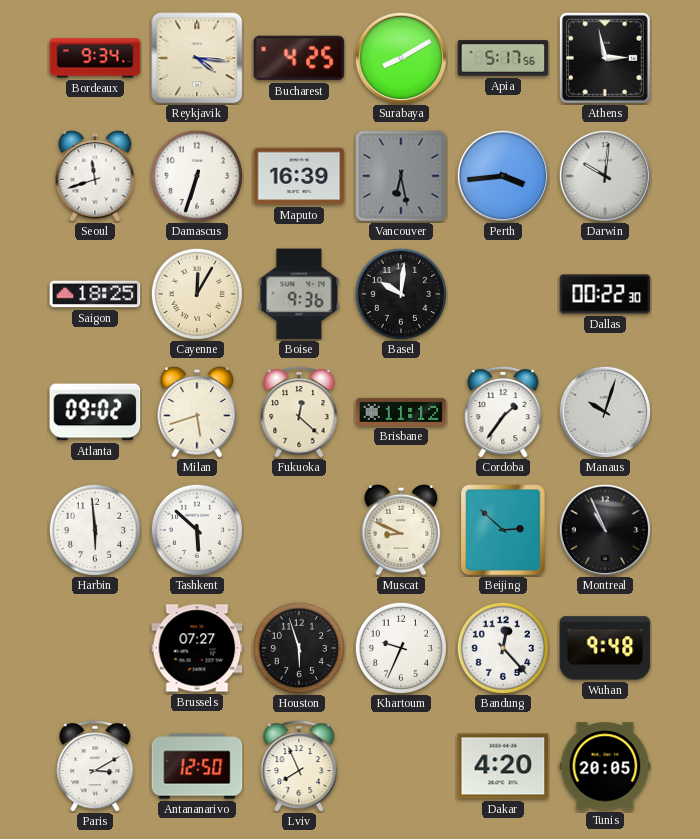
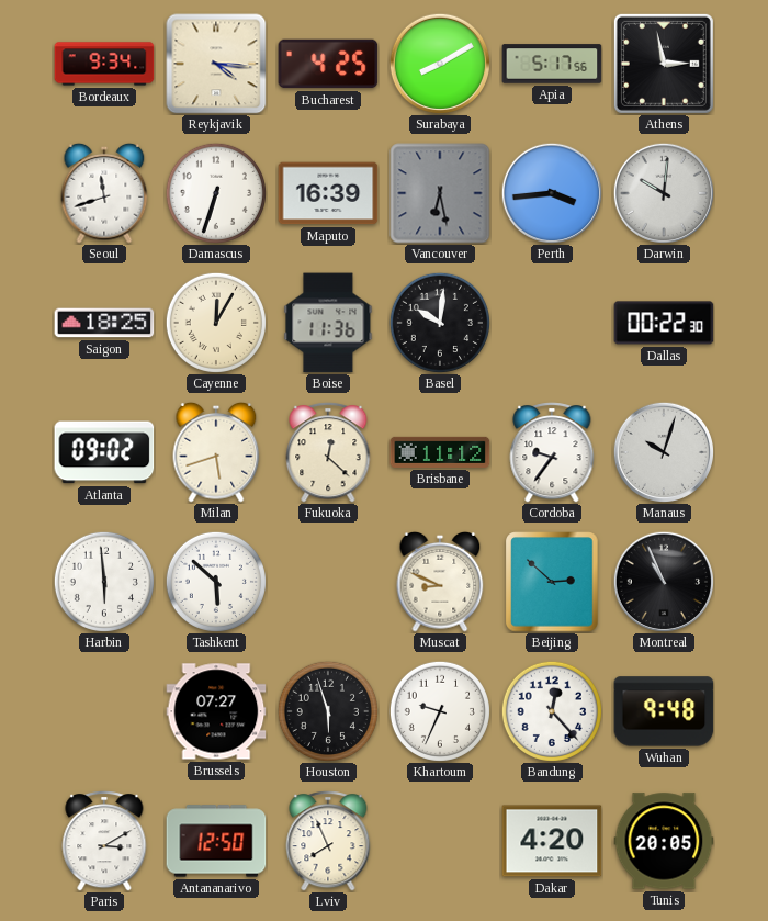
Boise: 9:36 -> 11:36 (328, 323)
Cordoba: 1:36 -> 9:36 (552, 452)
